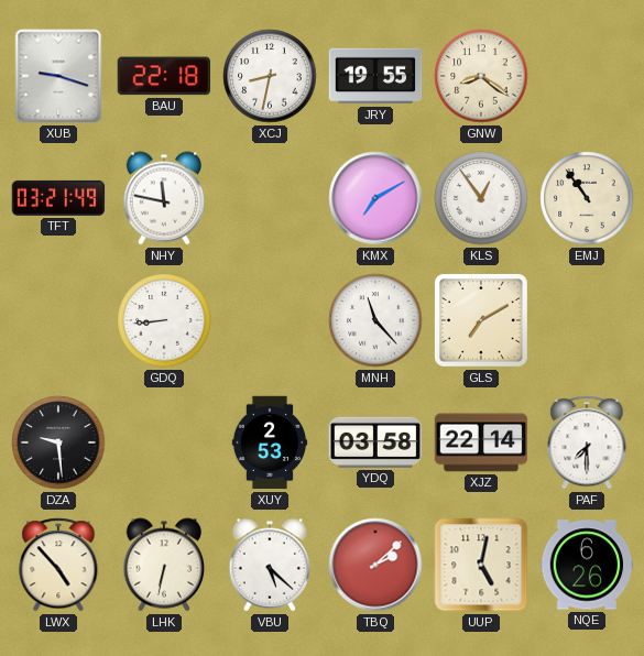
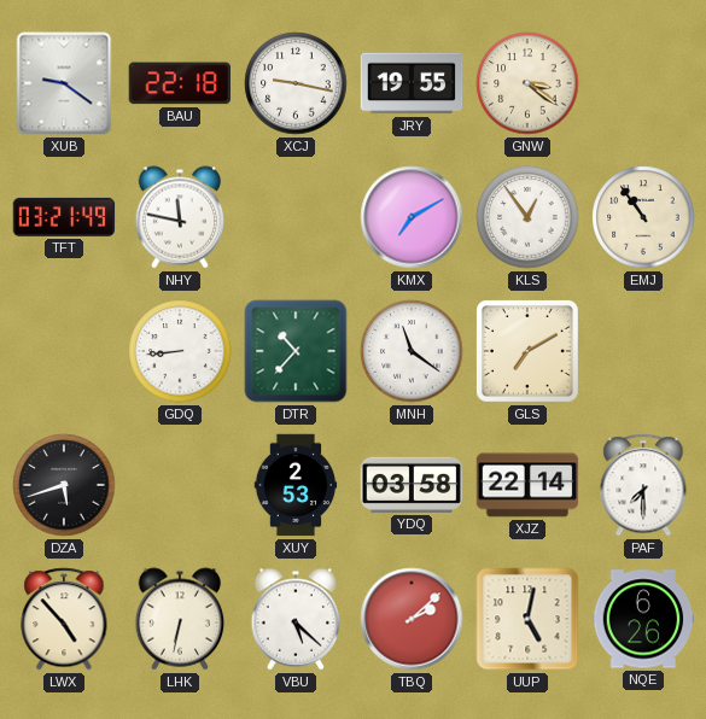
XUB: 9:18 -> 9:21 (64, 83)
XCJ: 8:32 -> 9:17 (296, 83)
GNW: 8:21 -> 3:21 (527, 83)
DTR: none -> 10:37 (296, 351)
MNH: 11:23 -> 11:21 (412, 351)
DZA: 9:29 -> 5:42 (64, 485)
